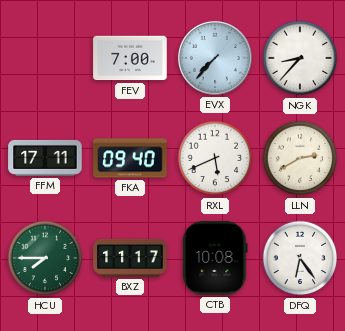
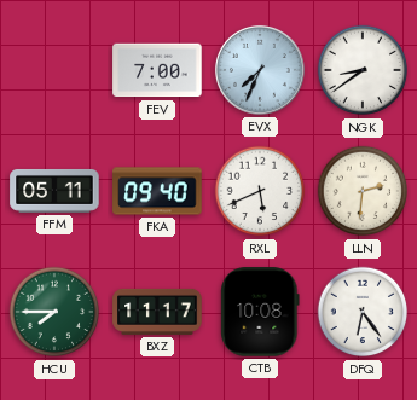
EVX: 7:37 -> 7:34 (260, 70)
NGK: 8:37 -> 8:39 (363, 70)
FFM: 17:11 -> 05:11 (54, 191)
LLN: 2:40 -> 2:31 (363, 191)
